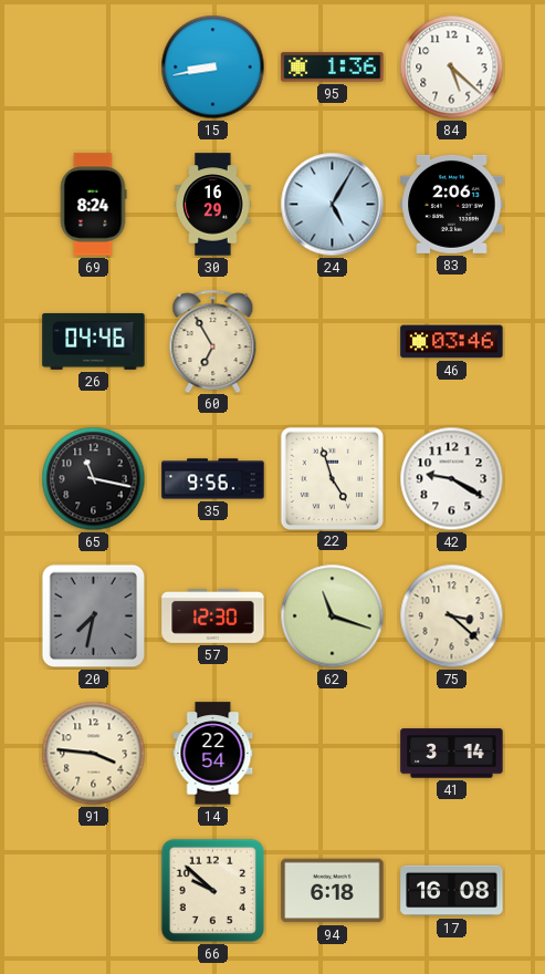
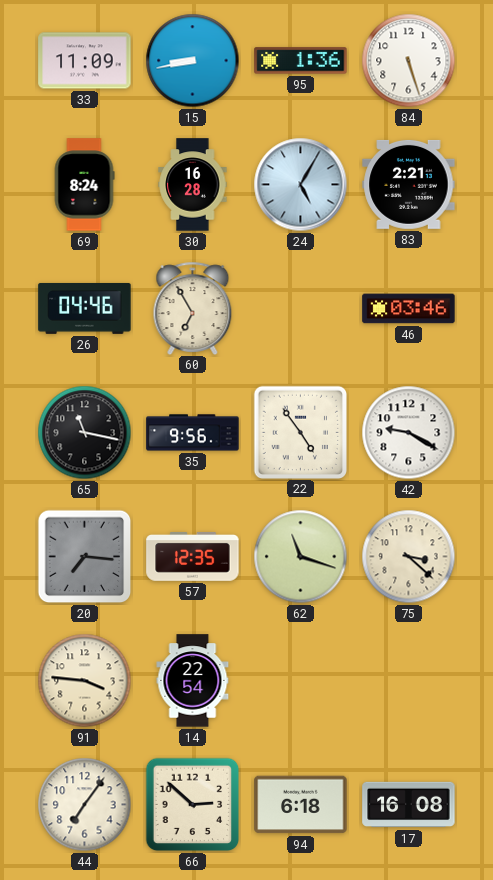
33: none -> 11:09 (85, 61)
84: 5:22 -> 5:27 (409, 61)
30: 16:29 -> 16:28 (193, 185)
83: 2:06 -> 2:21 (409, 184)
22: 4:57 -> 4:54 (300, 432)
20: 7:32 -> 7:16 (85, 557)
57: 12:30 -> 12:35 (193, 556)
41: 3:14 -> none (452, 754)
44: none -> 7:06 (85, 805)
66: 9:52 -> 2:52 (193, 805)
